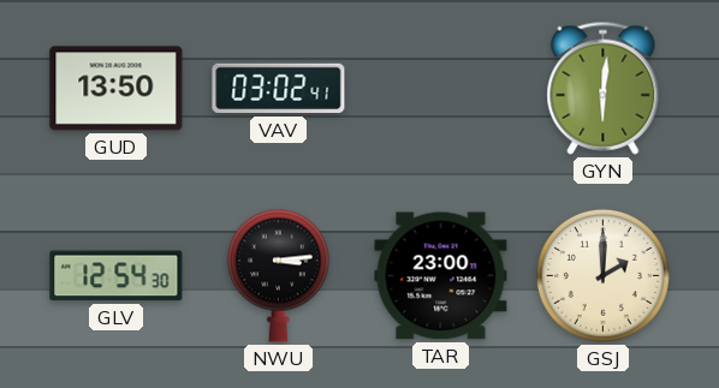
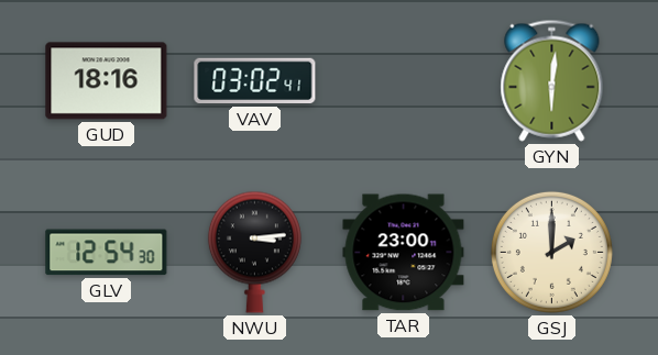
GUD: 13:50 -> 18:16 (107, 81)
